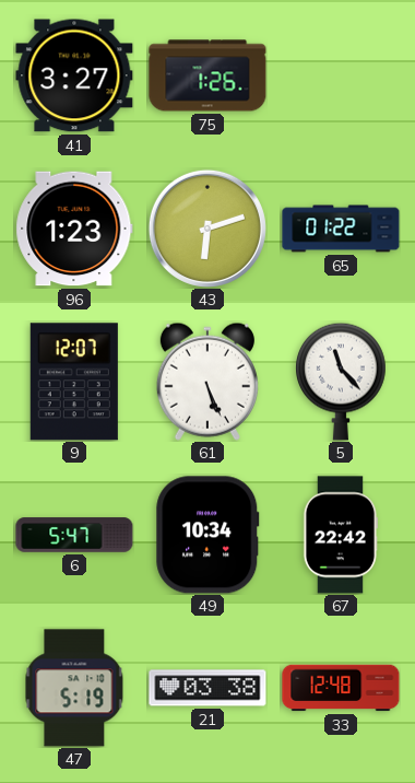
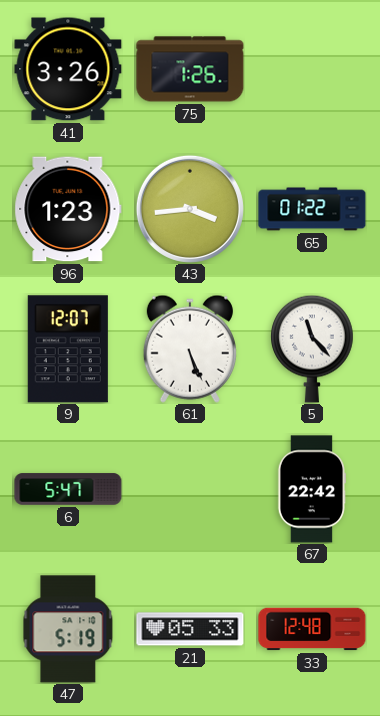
41: 3:27 -> 3:26 (68, 69)
43: 6:12 -> 3:44 (190, 209)
49: 10:34 -> none (207, 535)
21: 03:38 -> 05:33 (190, 629)
